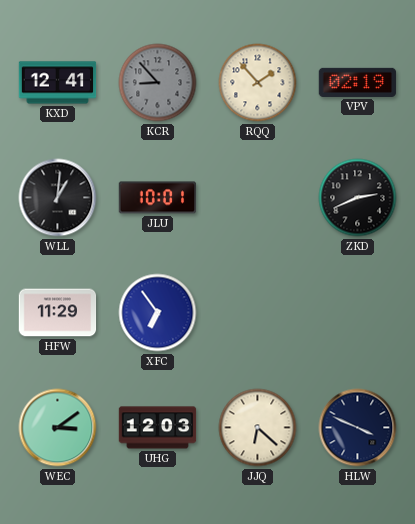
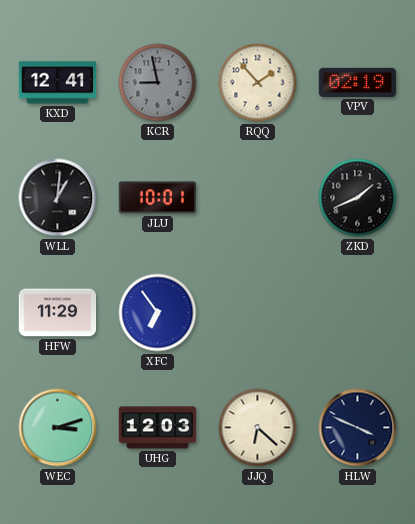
KCR: 8:53 -> 8:58 (158, 83)
ZKD: 2:41 -> 1:41 (358, 198)
WEC: 3:09 -> 3:12 (58, 428)
